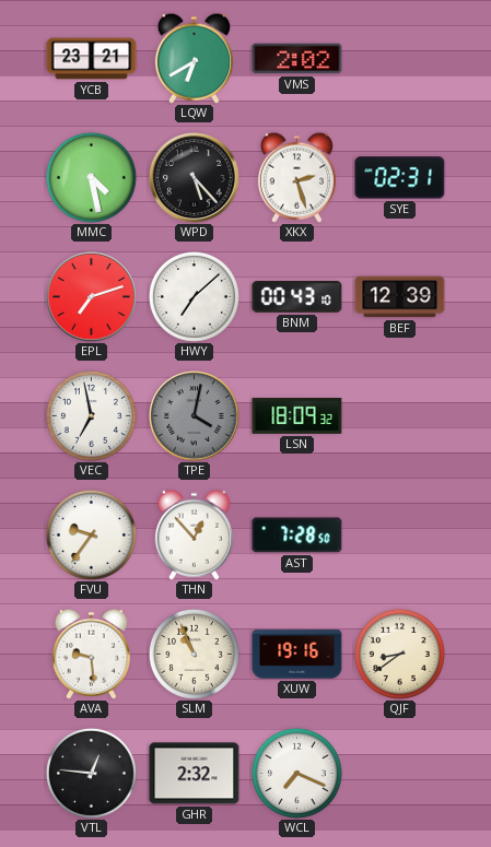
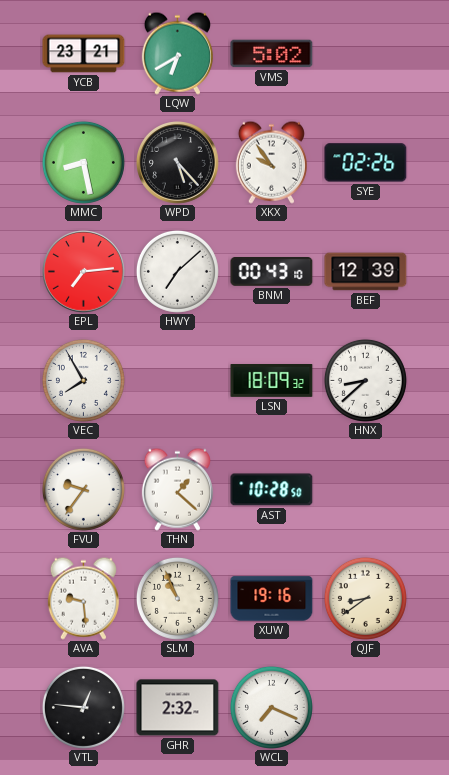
VMS: 2:02 -> 5:02 (272, 54)
MMC: 4:28 -> 8:28 (83, 162)
XKX: 2:27 -> 9:54 (271, 162)
SYE: 02:31 -> 02:26 (366, 163)
EPL: 7:12 -> 7:14 (84, 272)
VEC: 6:58 -> 7:55 (83, 380)
TPE: 4:02 -> none (195, 416)
HNX: none -> 8:38 (365, 380)
THN: 12:53 -> 1:22 (177, 489)
AST: 7:28 -> 10:28 (272, 490)
